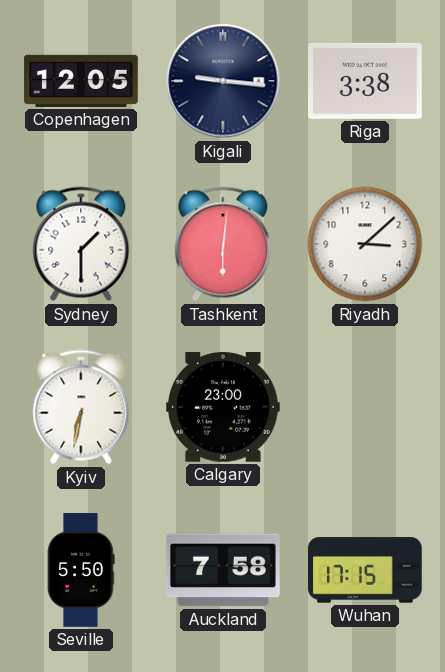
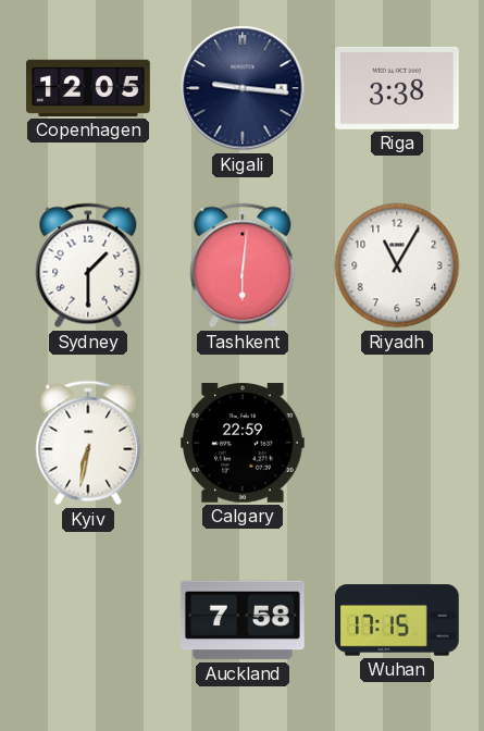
Riyadh: 3:08 -> 11:05 (397, 265)
Calgary: 23:00 -> 22:59 (244, 443)
Seville: 5:50 -> none (81, 570)
